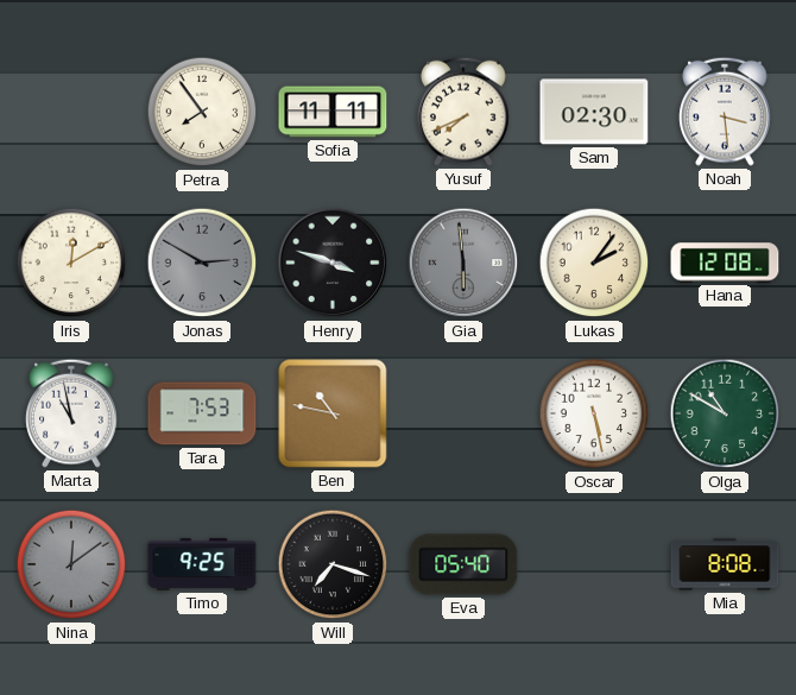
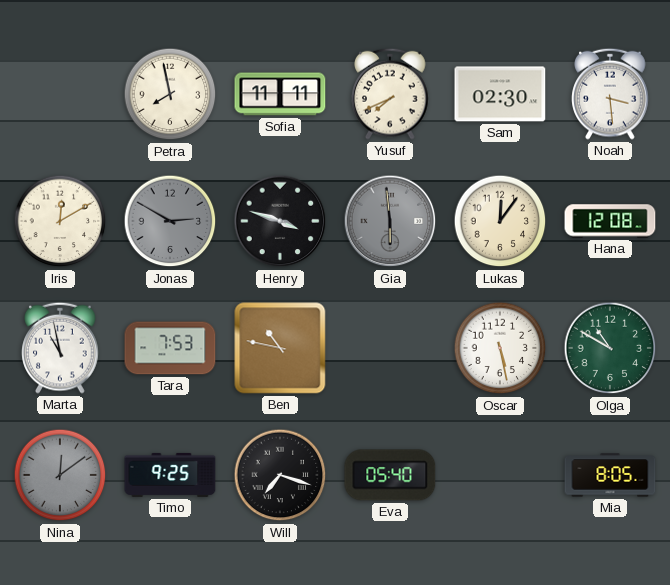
Petra: 7:54 -> 7:58 (170, 94)
Lukas: 2:06 -> 12:06 (500, 221)
Mia: 8:08 -> 8:05 (610, 475)
